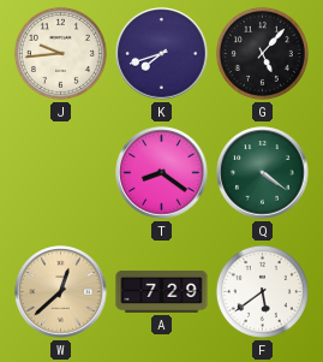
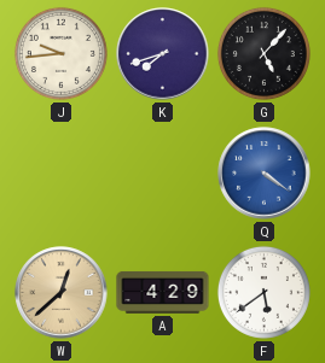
T: 8:21 -> none (162, 173)
Q dial: green -> blue (265, 174)
A: 7:29 -> 4:29 (163, 292)
